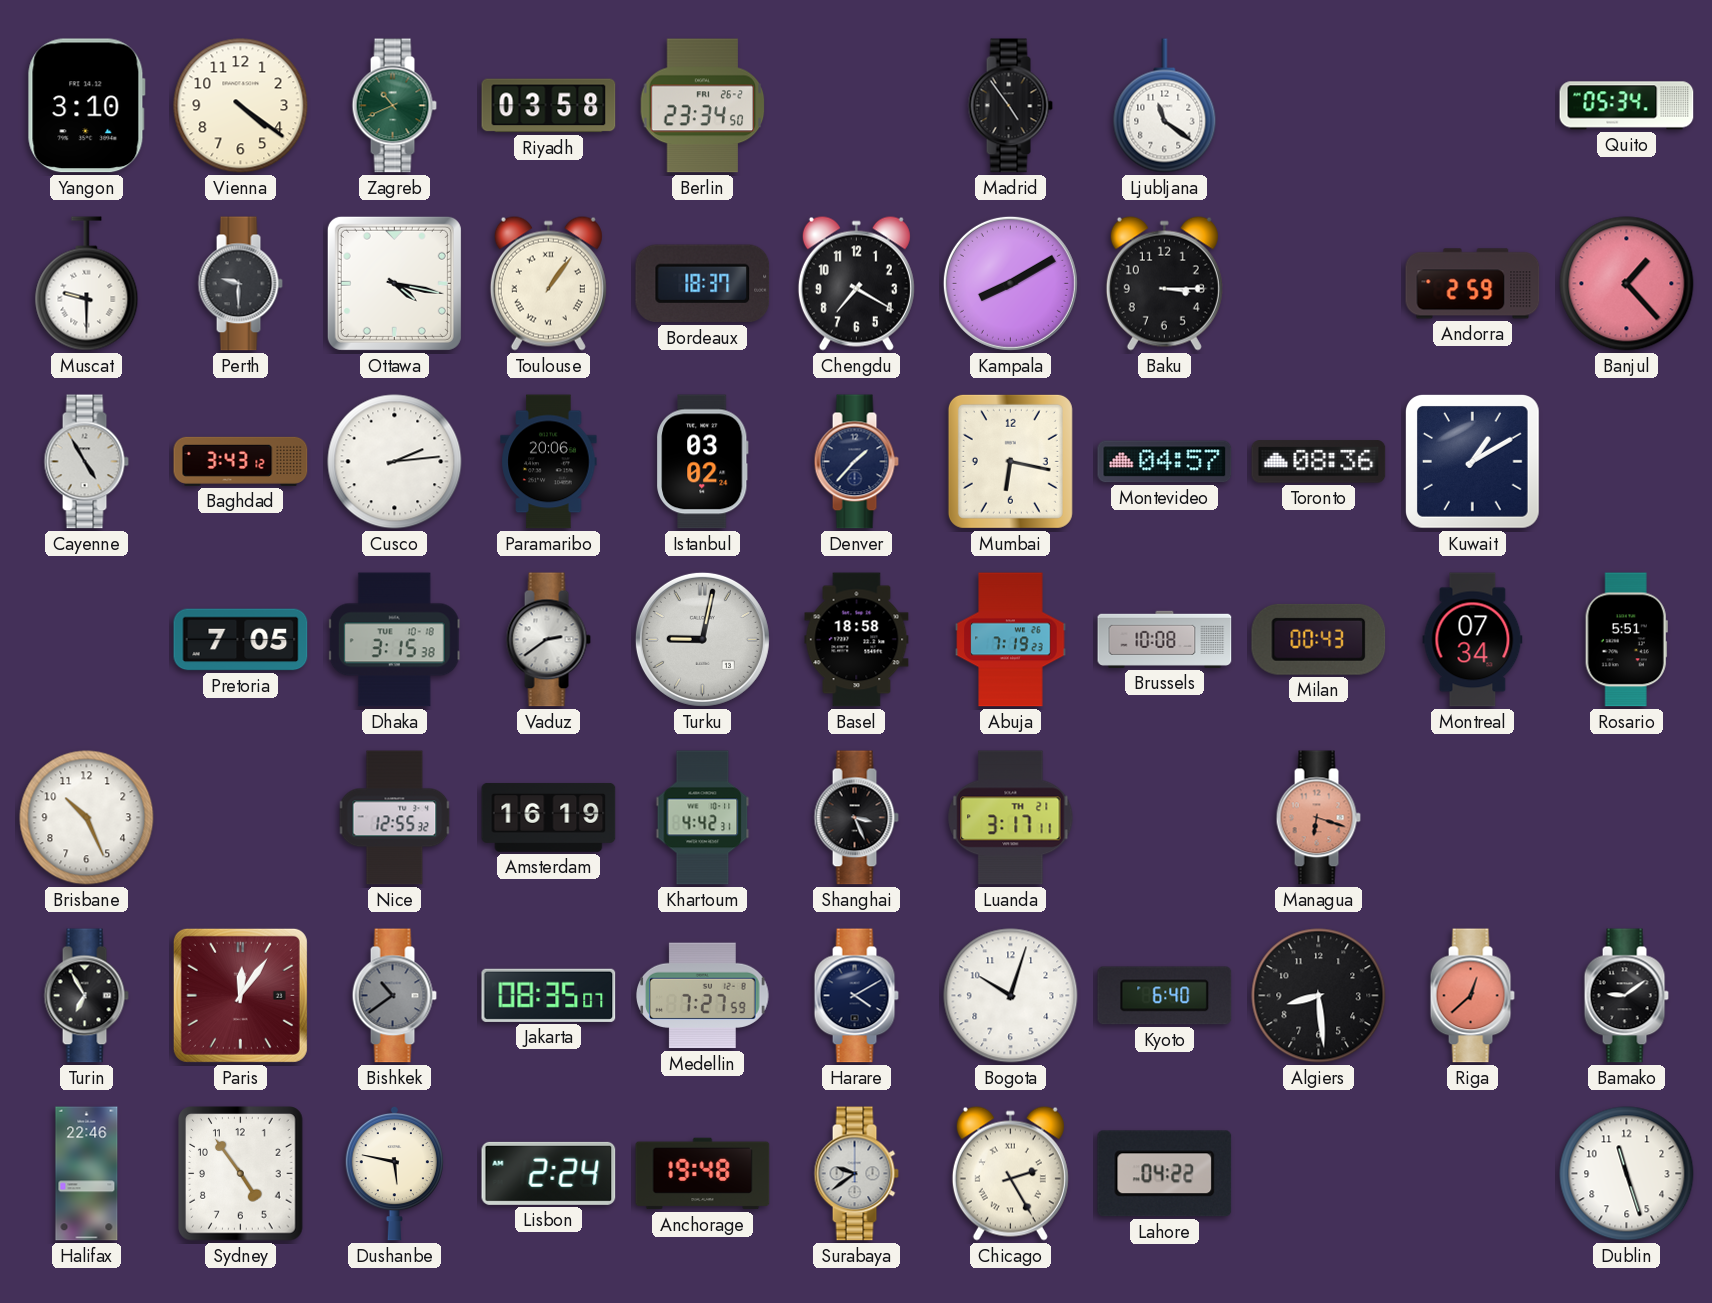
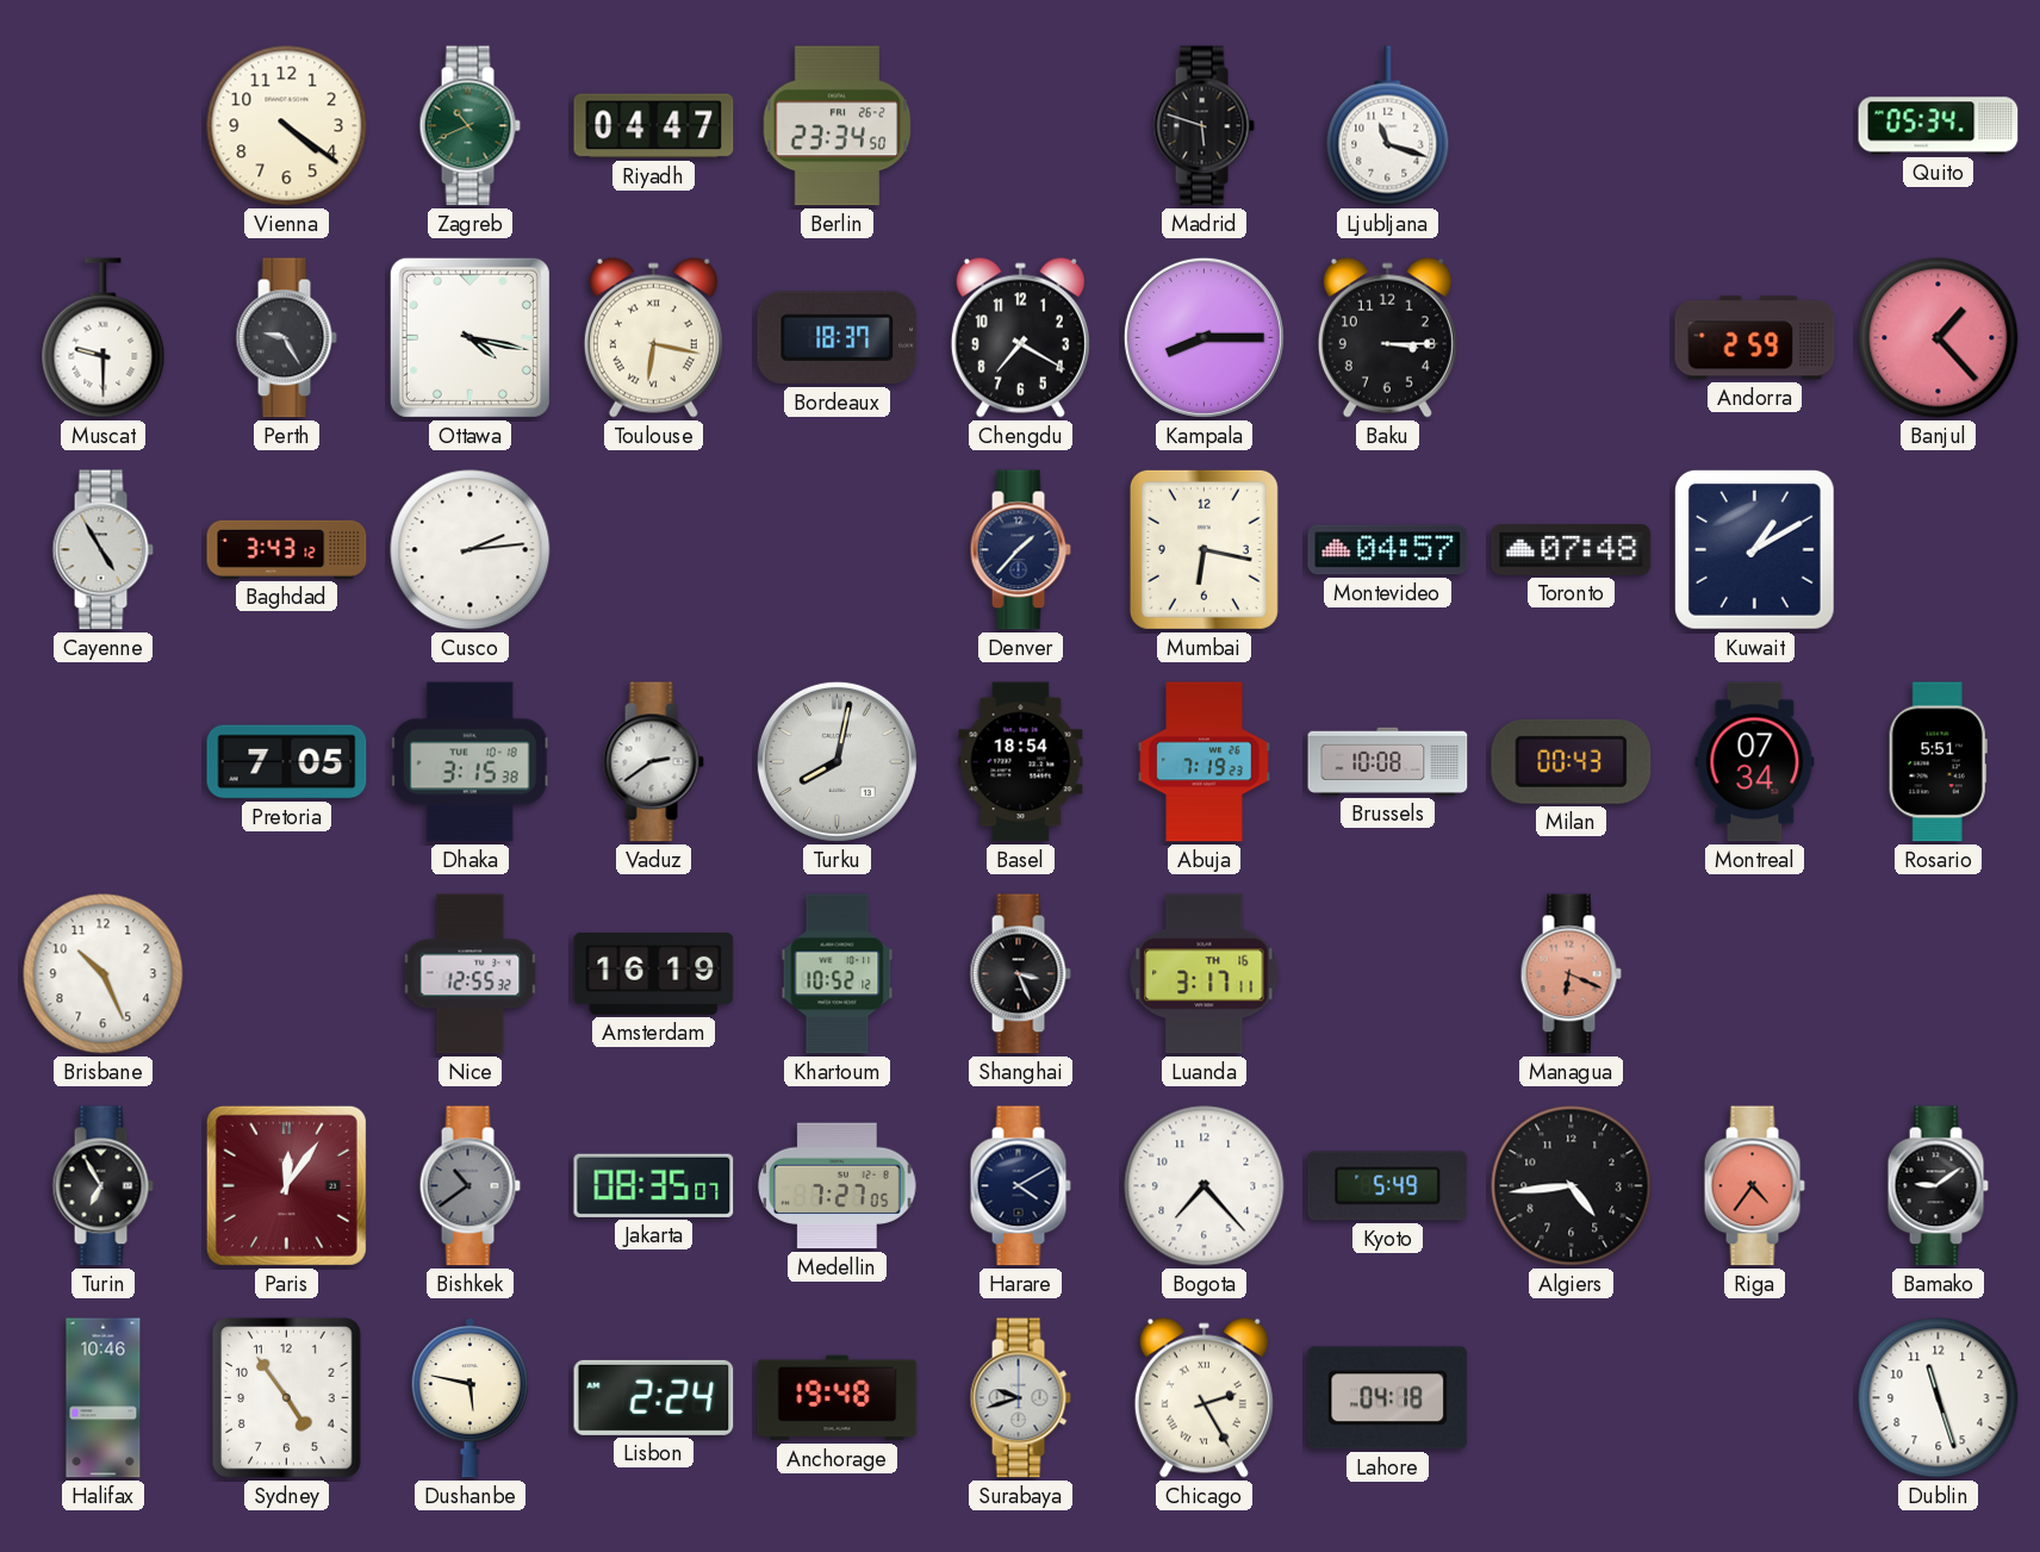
Yangon: 3:10 -> none (86, 106)
Riyadh: 03:58 -> 04:47 (654, 126)
Madrid: 4:54 -> 5:48 (1204, 126)
Ljubljana: 11:21 -> 11:18 (1388, 126)
Perth: 9:30 -> 9:25 (286, 338)
Toulouse: 1:06 -> 6:17 (653, 337)
Kampala: 8:10 -> 8:15 (1204, 337)
Paramaribo: 20:06 -> none (549, 462)
Istanbul: 03:02 -> none (703, 462)
Toronto: 08:36 -> 07:48 (1572, 550)
Turku: 9:02 -> 8:02 (836, 761)
Basel: 18:58 -> 18:54 (1021, 762)
Khartoum: 4:42 -> 10:52 (838, 974)
Luanda date: TH 21 -> TH 16 (1205, 974)
Managua: 6:18 -> 6:19 (1571, 974)
Medellin: 7:27:59 -> 7:27:05 (838, 1186)
Bogota: 10:03 -> 7:23 (1205, 1186)
Kyoto: 6:40 -> 5:49 (1388, 1186)
Algiers: 8:29 -> 4:44 (1572, 1186)
Riga: 12:38 -> 4:36 (1754, 1186)
Halifax: 22:46 -> 10:46 (104, 1398)
Surabaya: 9:39 -> 9:42 (1020, 1398)
Lahore: 04:22 -> 04:18 (1388, 1398)
